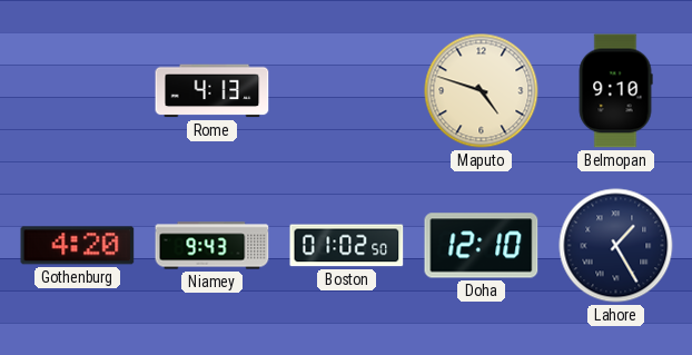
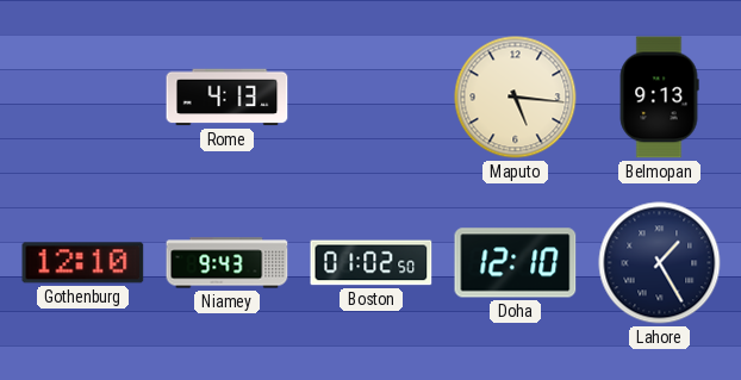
Maputo: 4:48 -> 5:16 (516, 98)
Belmopan: 9:10 -> 9:13 (659, 98)
Gothenburg: 4:20 -> 12:10 (83, 263)
